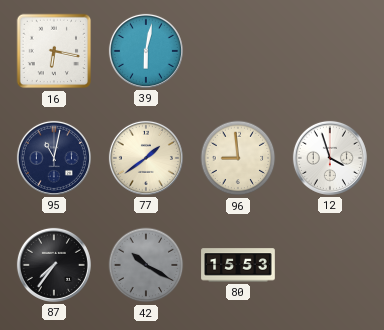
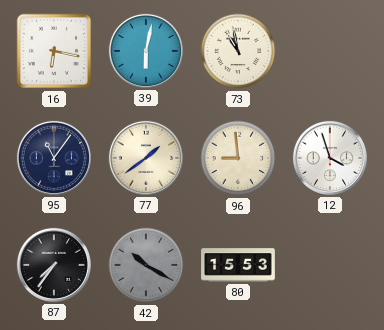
73: none -> 10:58 (238, 51)
95: 11:02 -> 11:06 (54, 158)
